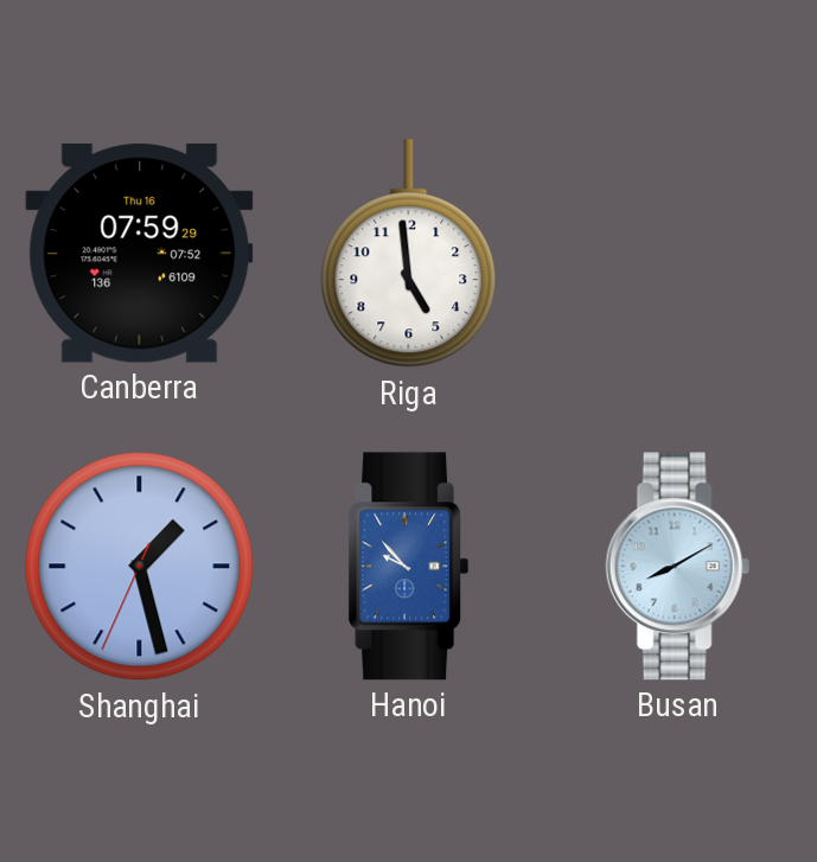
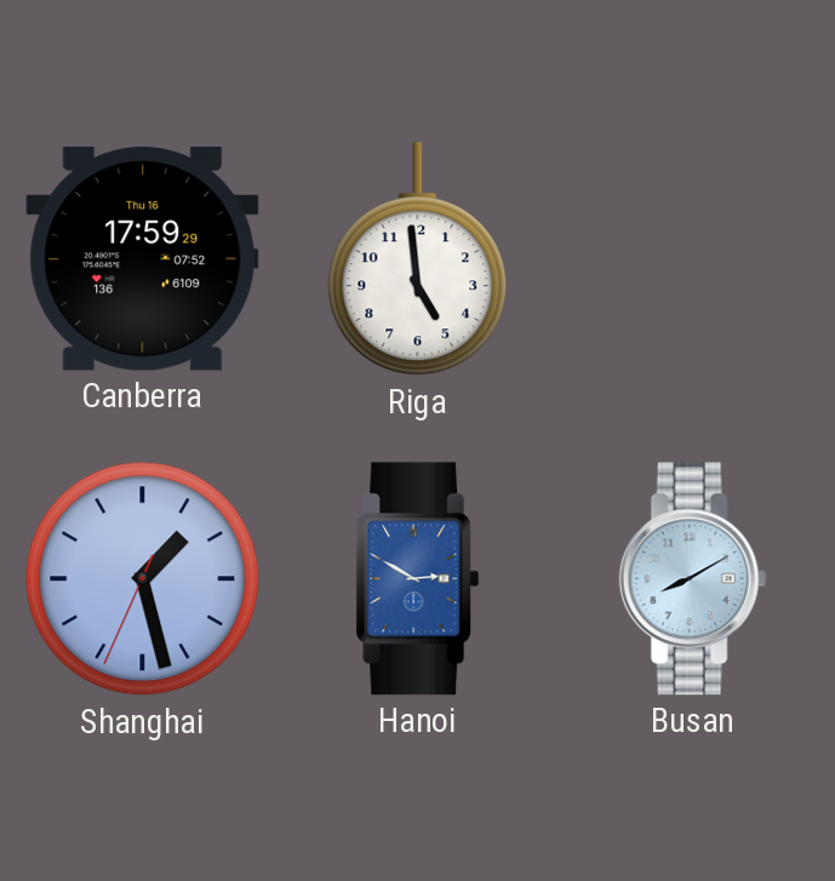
Canberra: 07:59 -> 17:59 (143, 259)
Hanoi: 9:53 -> 2:50 (418, 579)
